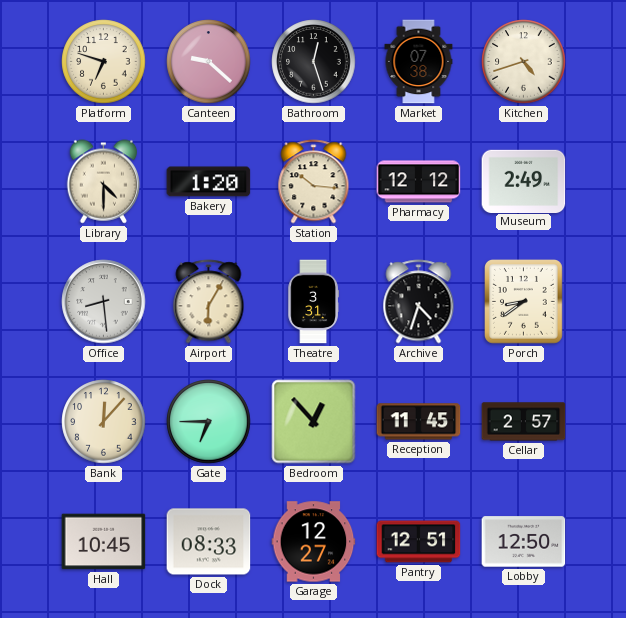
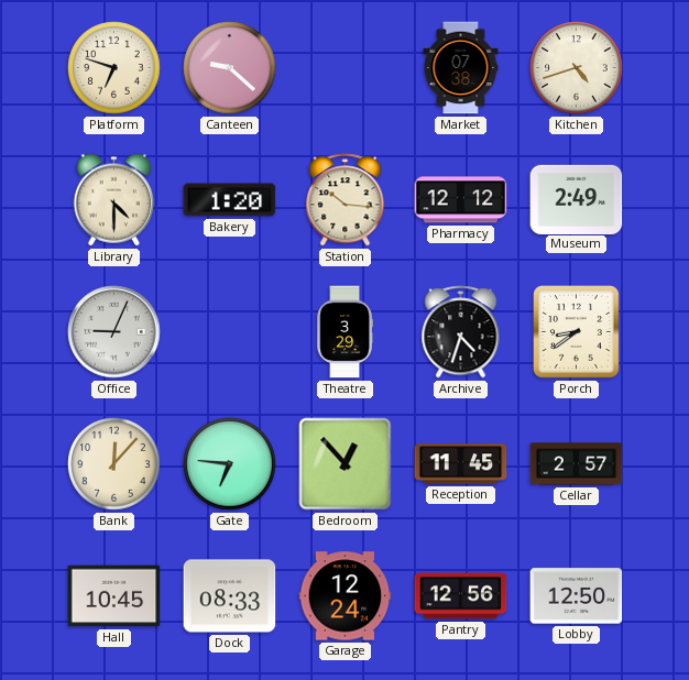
Bathroom: 12:27 -> none (314, 62)
Office: 8:29 -> 9:04 (114, 332)
Airport: 6:05 -> none (209, 302)
Theatre: 3:31 -> 3:29 (344, 332)
Gate: 6:45 -> 6:46 (230, 464)
Garage: 12:27 -> 12:24 (346, 596)
Pantry: 12:51 -> 12:56 (461, 596)
